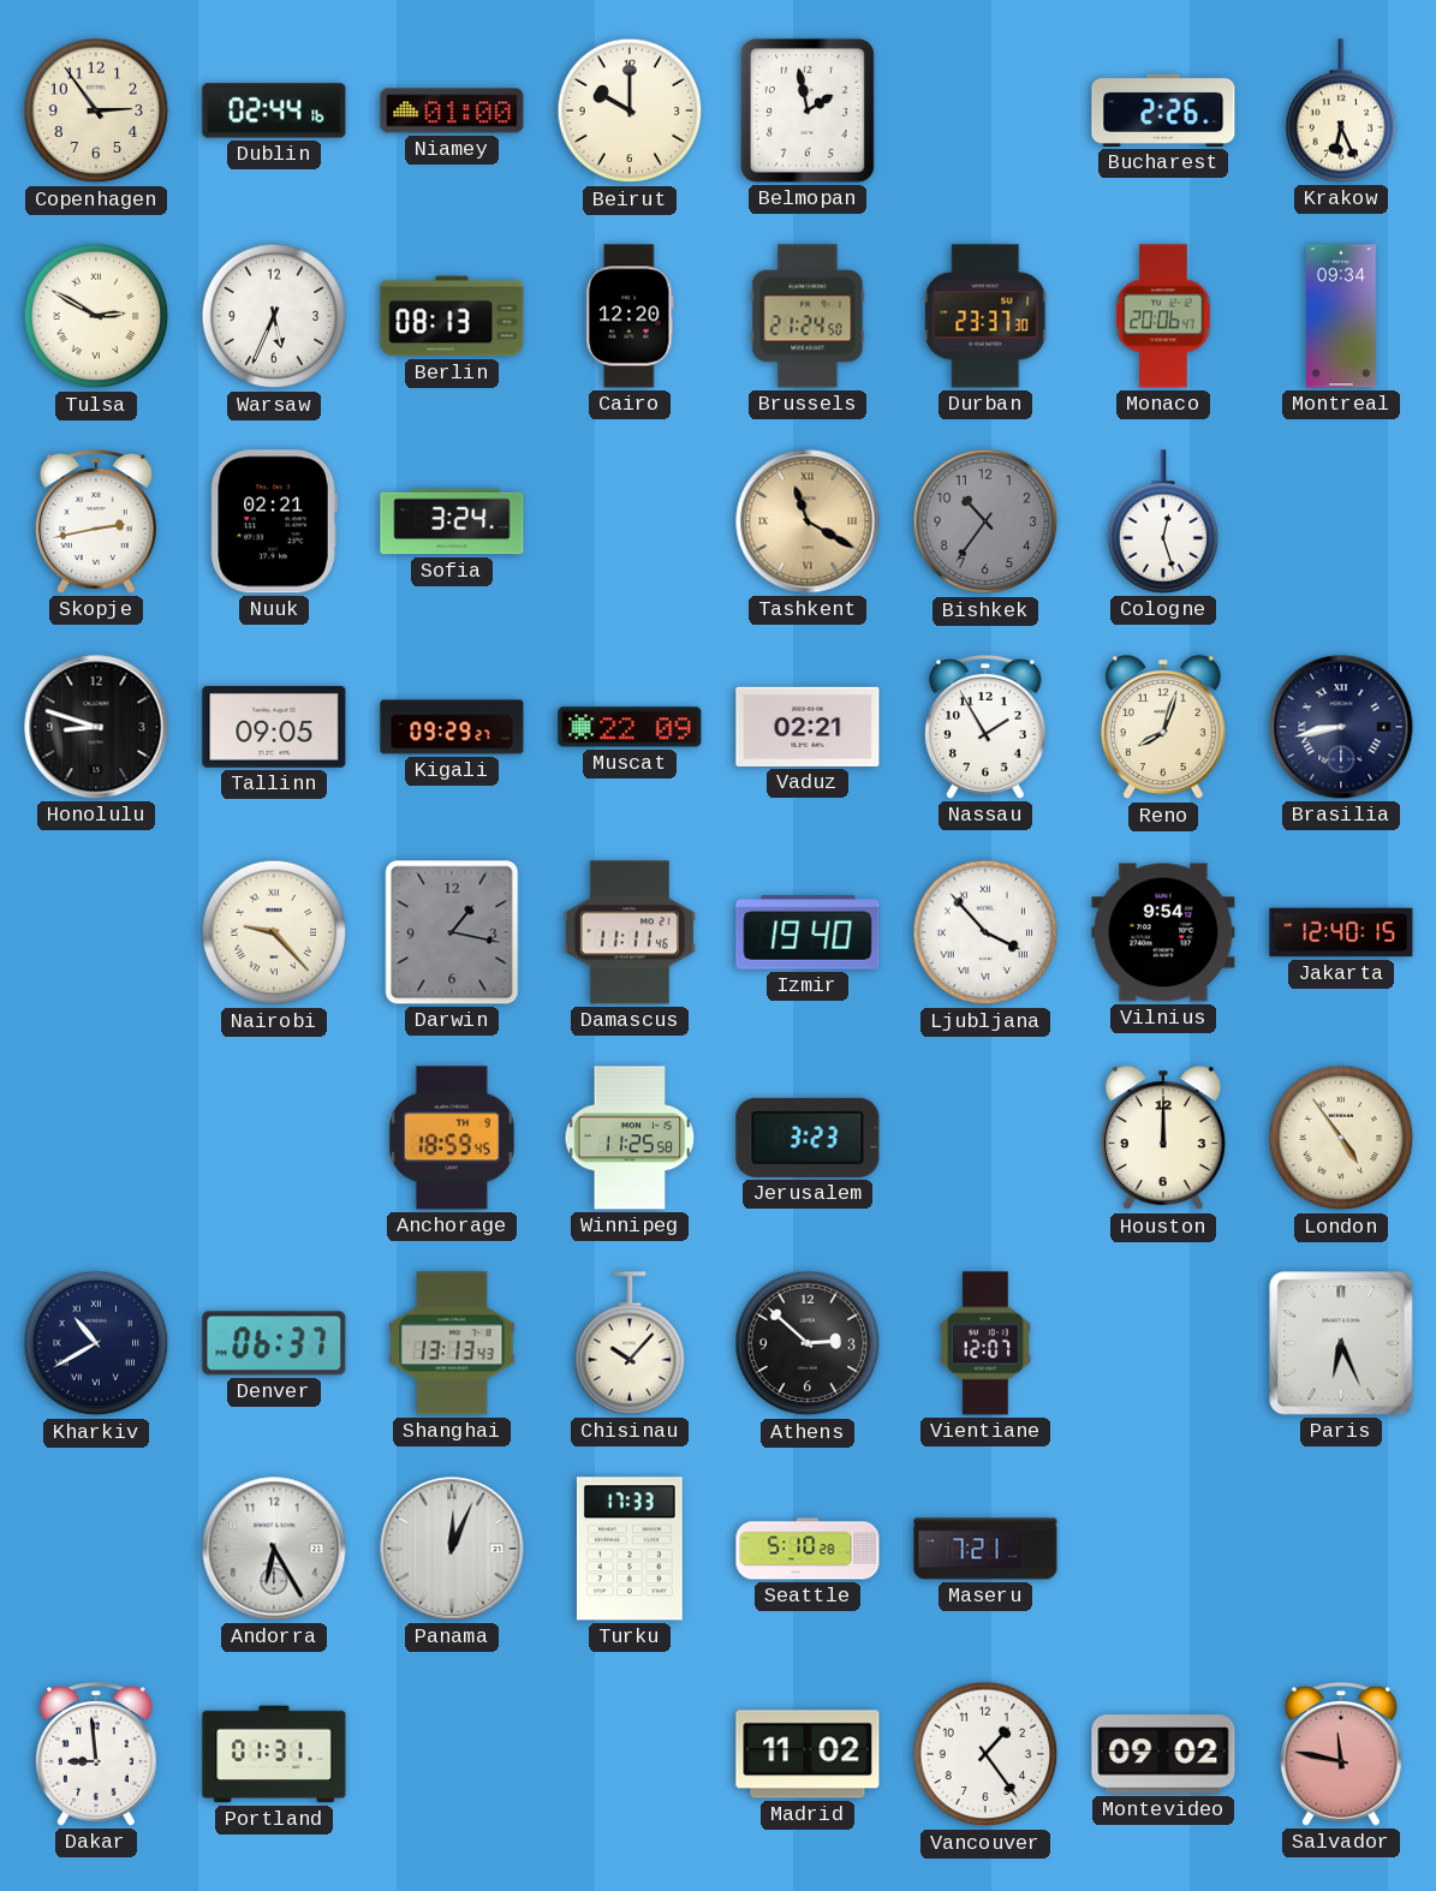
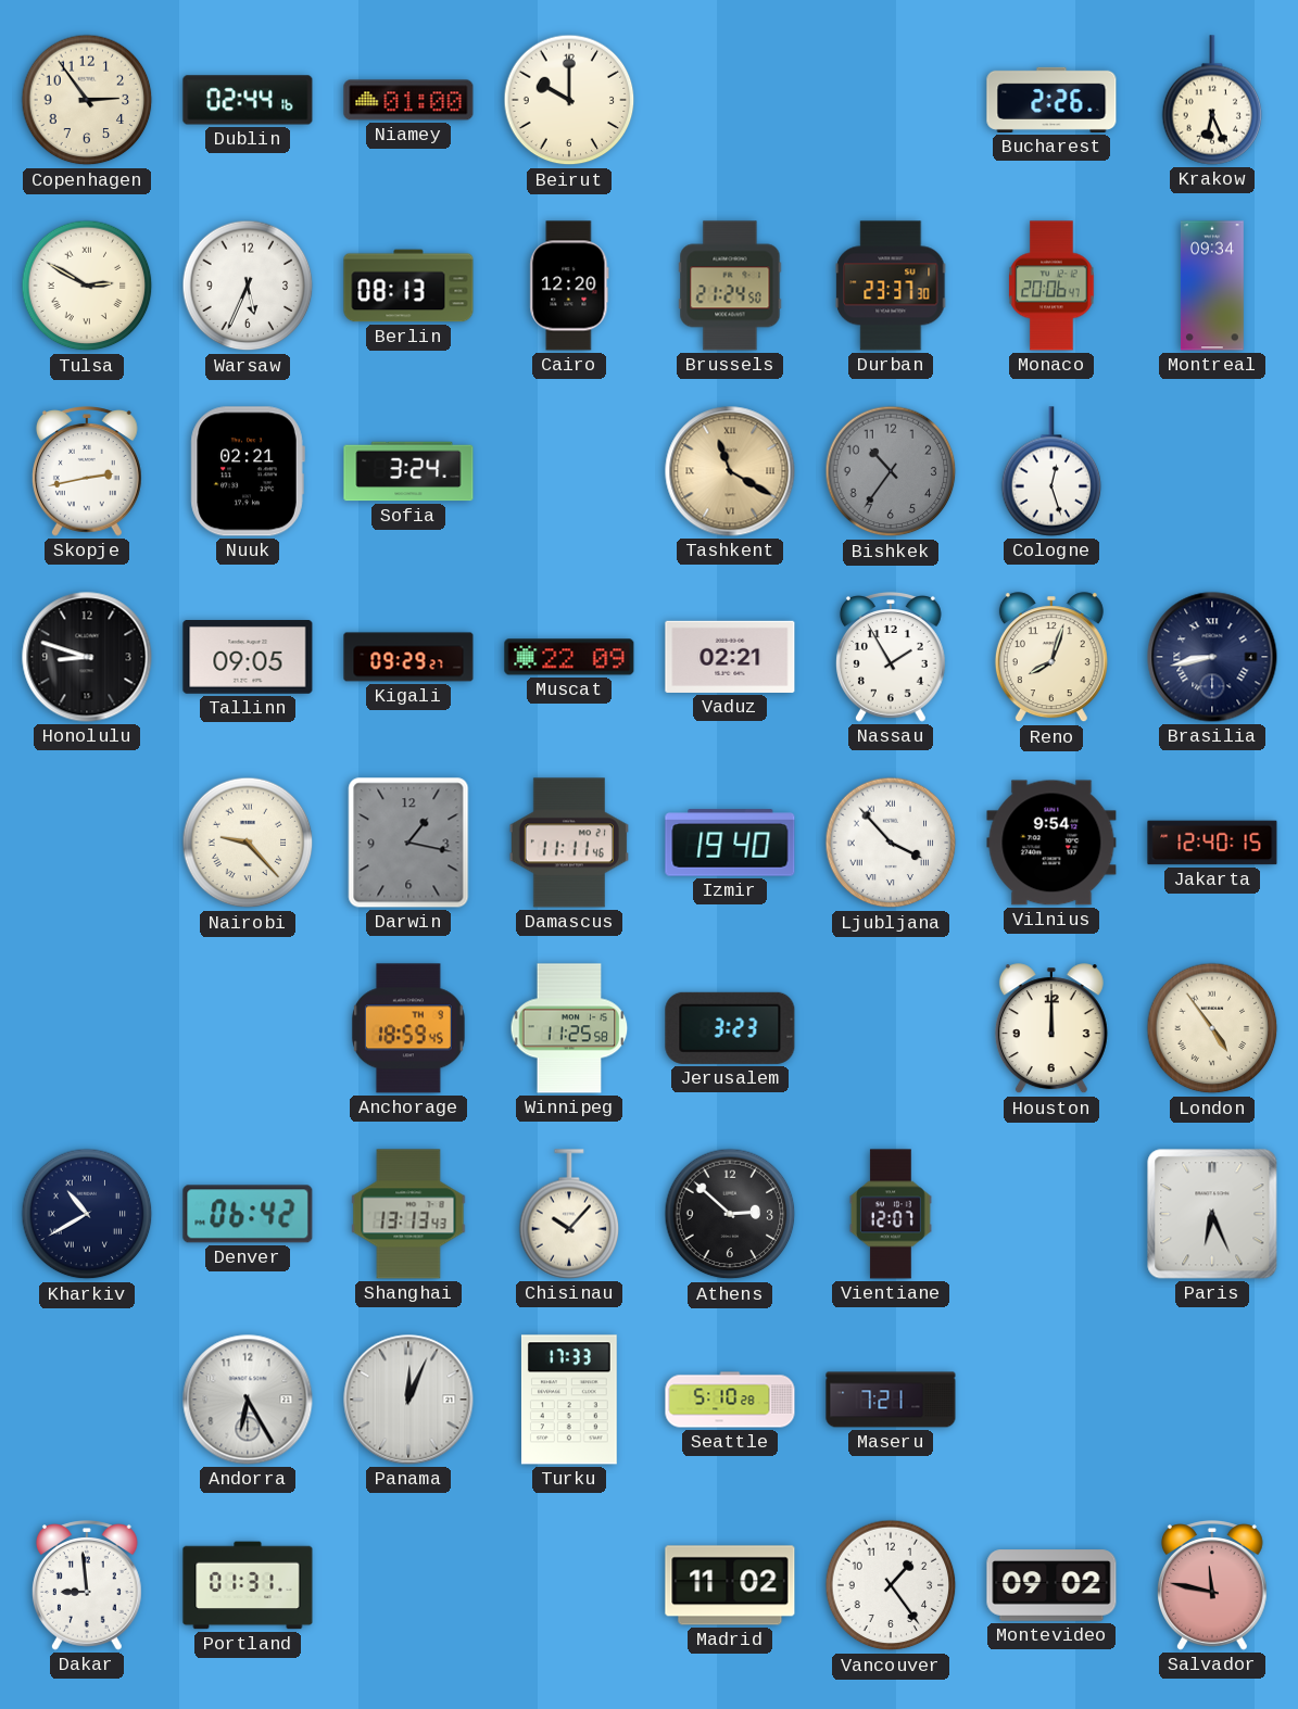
Belmopan: 1:58 -> none (808, 111)
Denver: 06:37 -> 06:42 (248, 1214)
